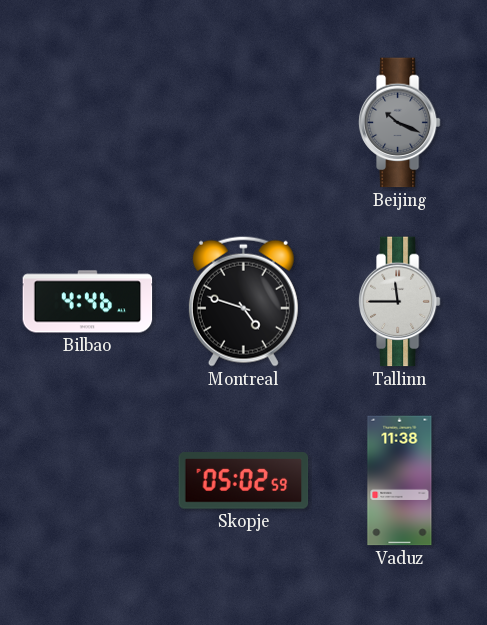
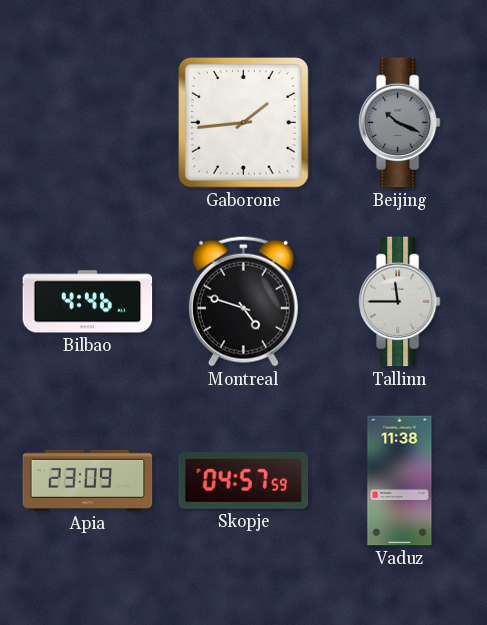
Gaborone: none -> 1:44 (244, 123)
Apia: none -> 23:09 (88, 480)
Skopje: 05:02 -> 04:57 (244, 481)
